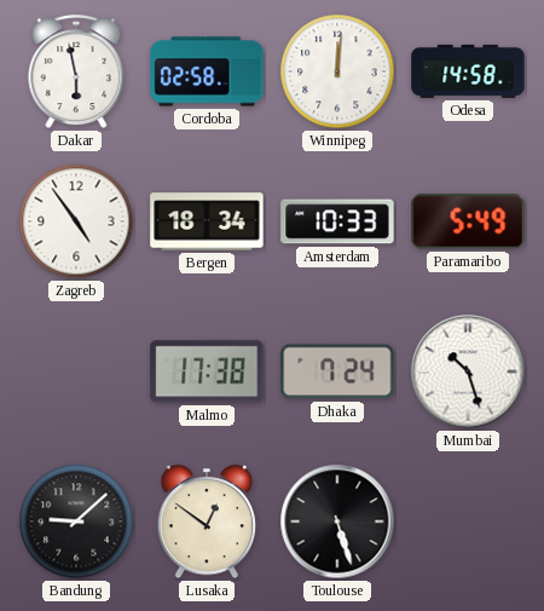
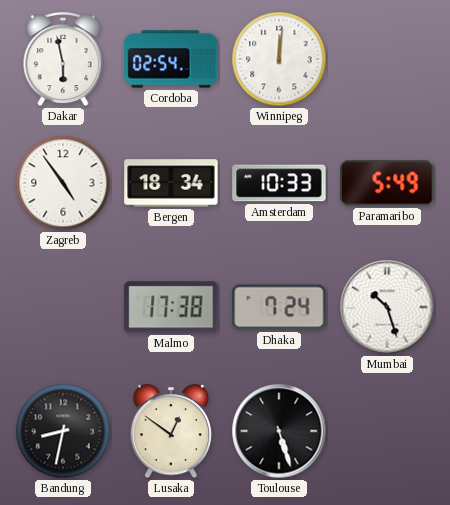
Cordoba: 02:58 -> 02:54 (171, 59)
Odesa: 14:58 -> none (468, 71)
Bandung: 9:08 -> 8:32 (63, 431)
